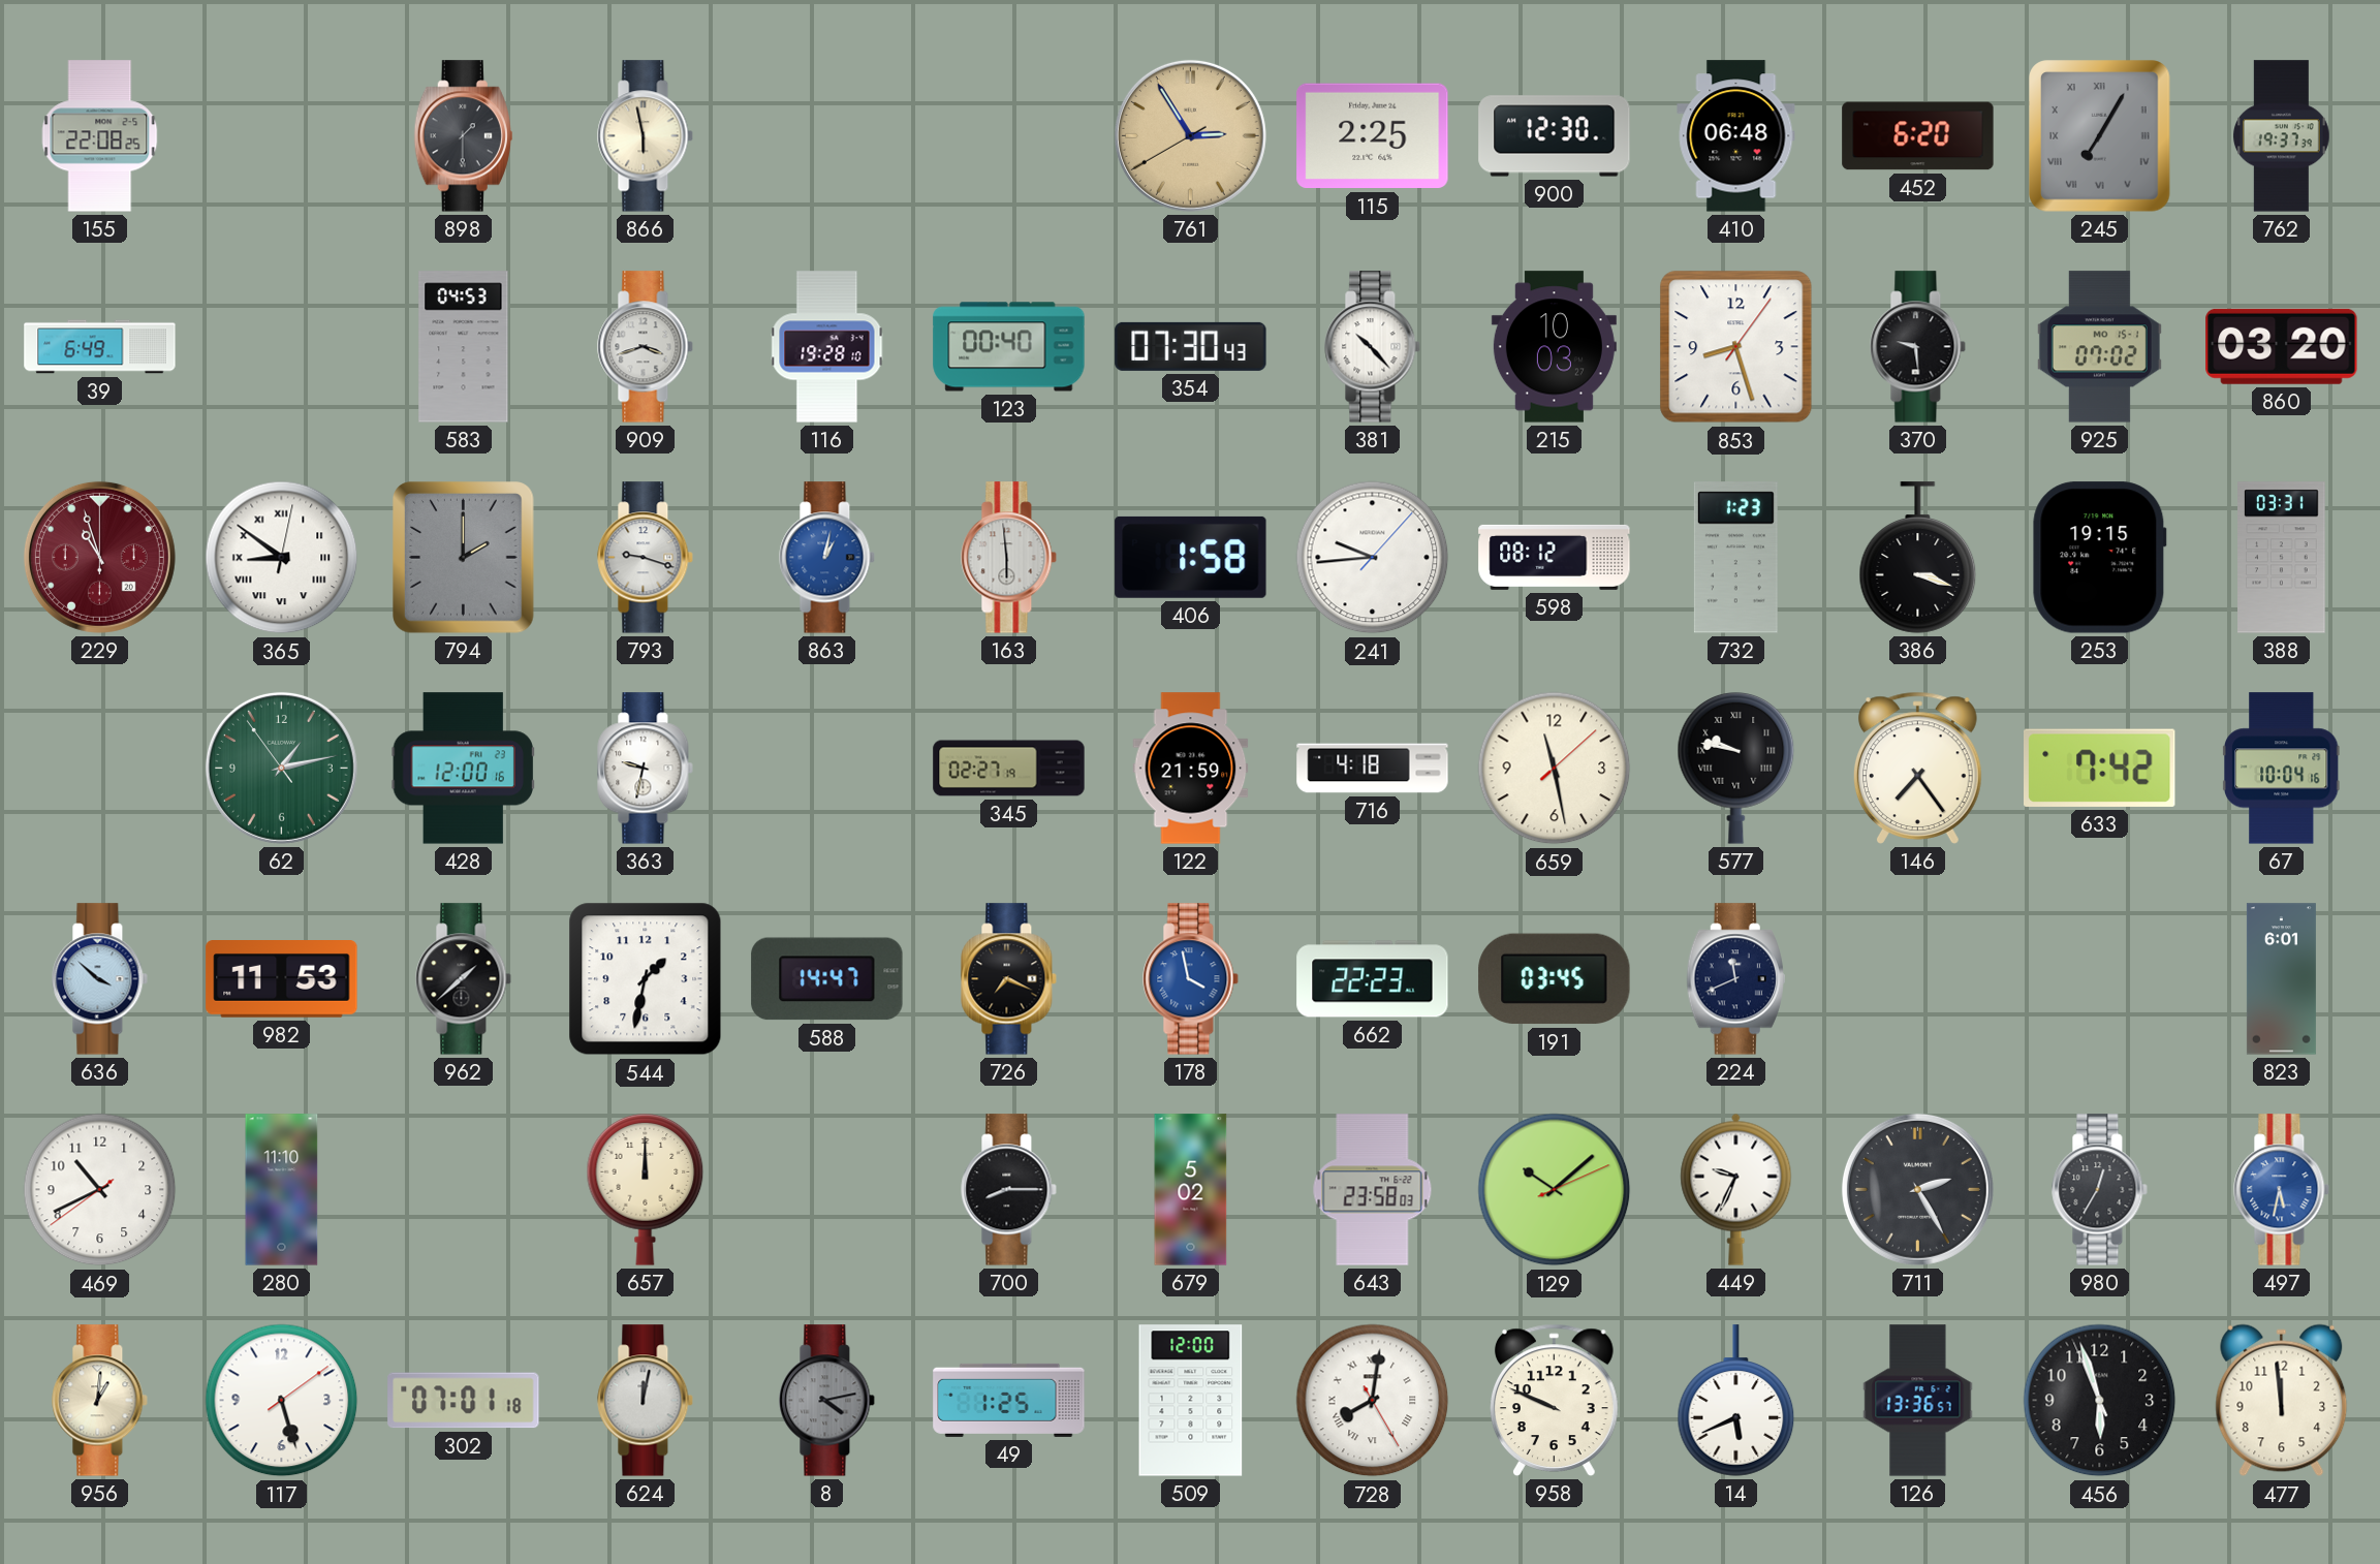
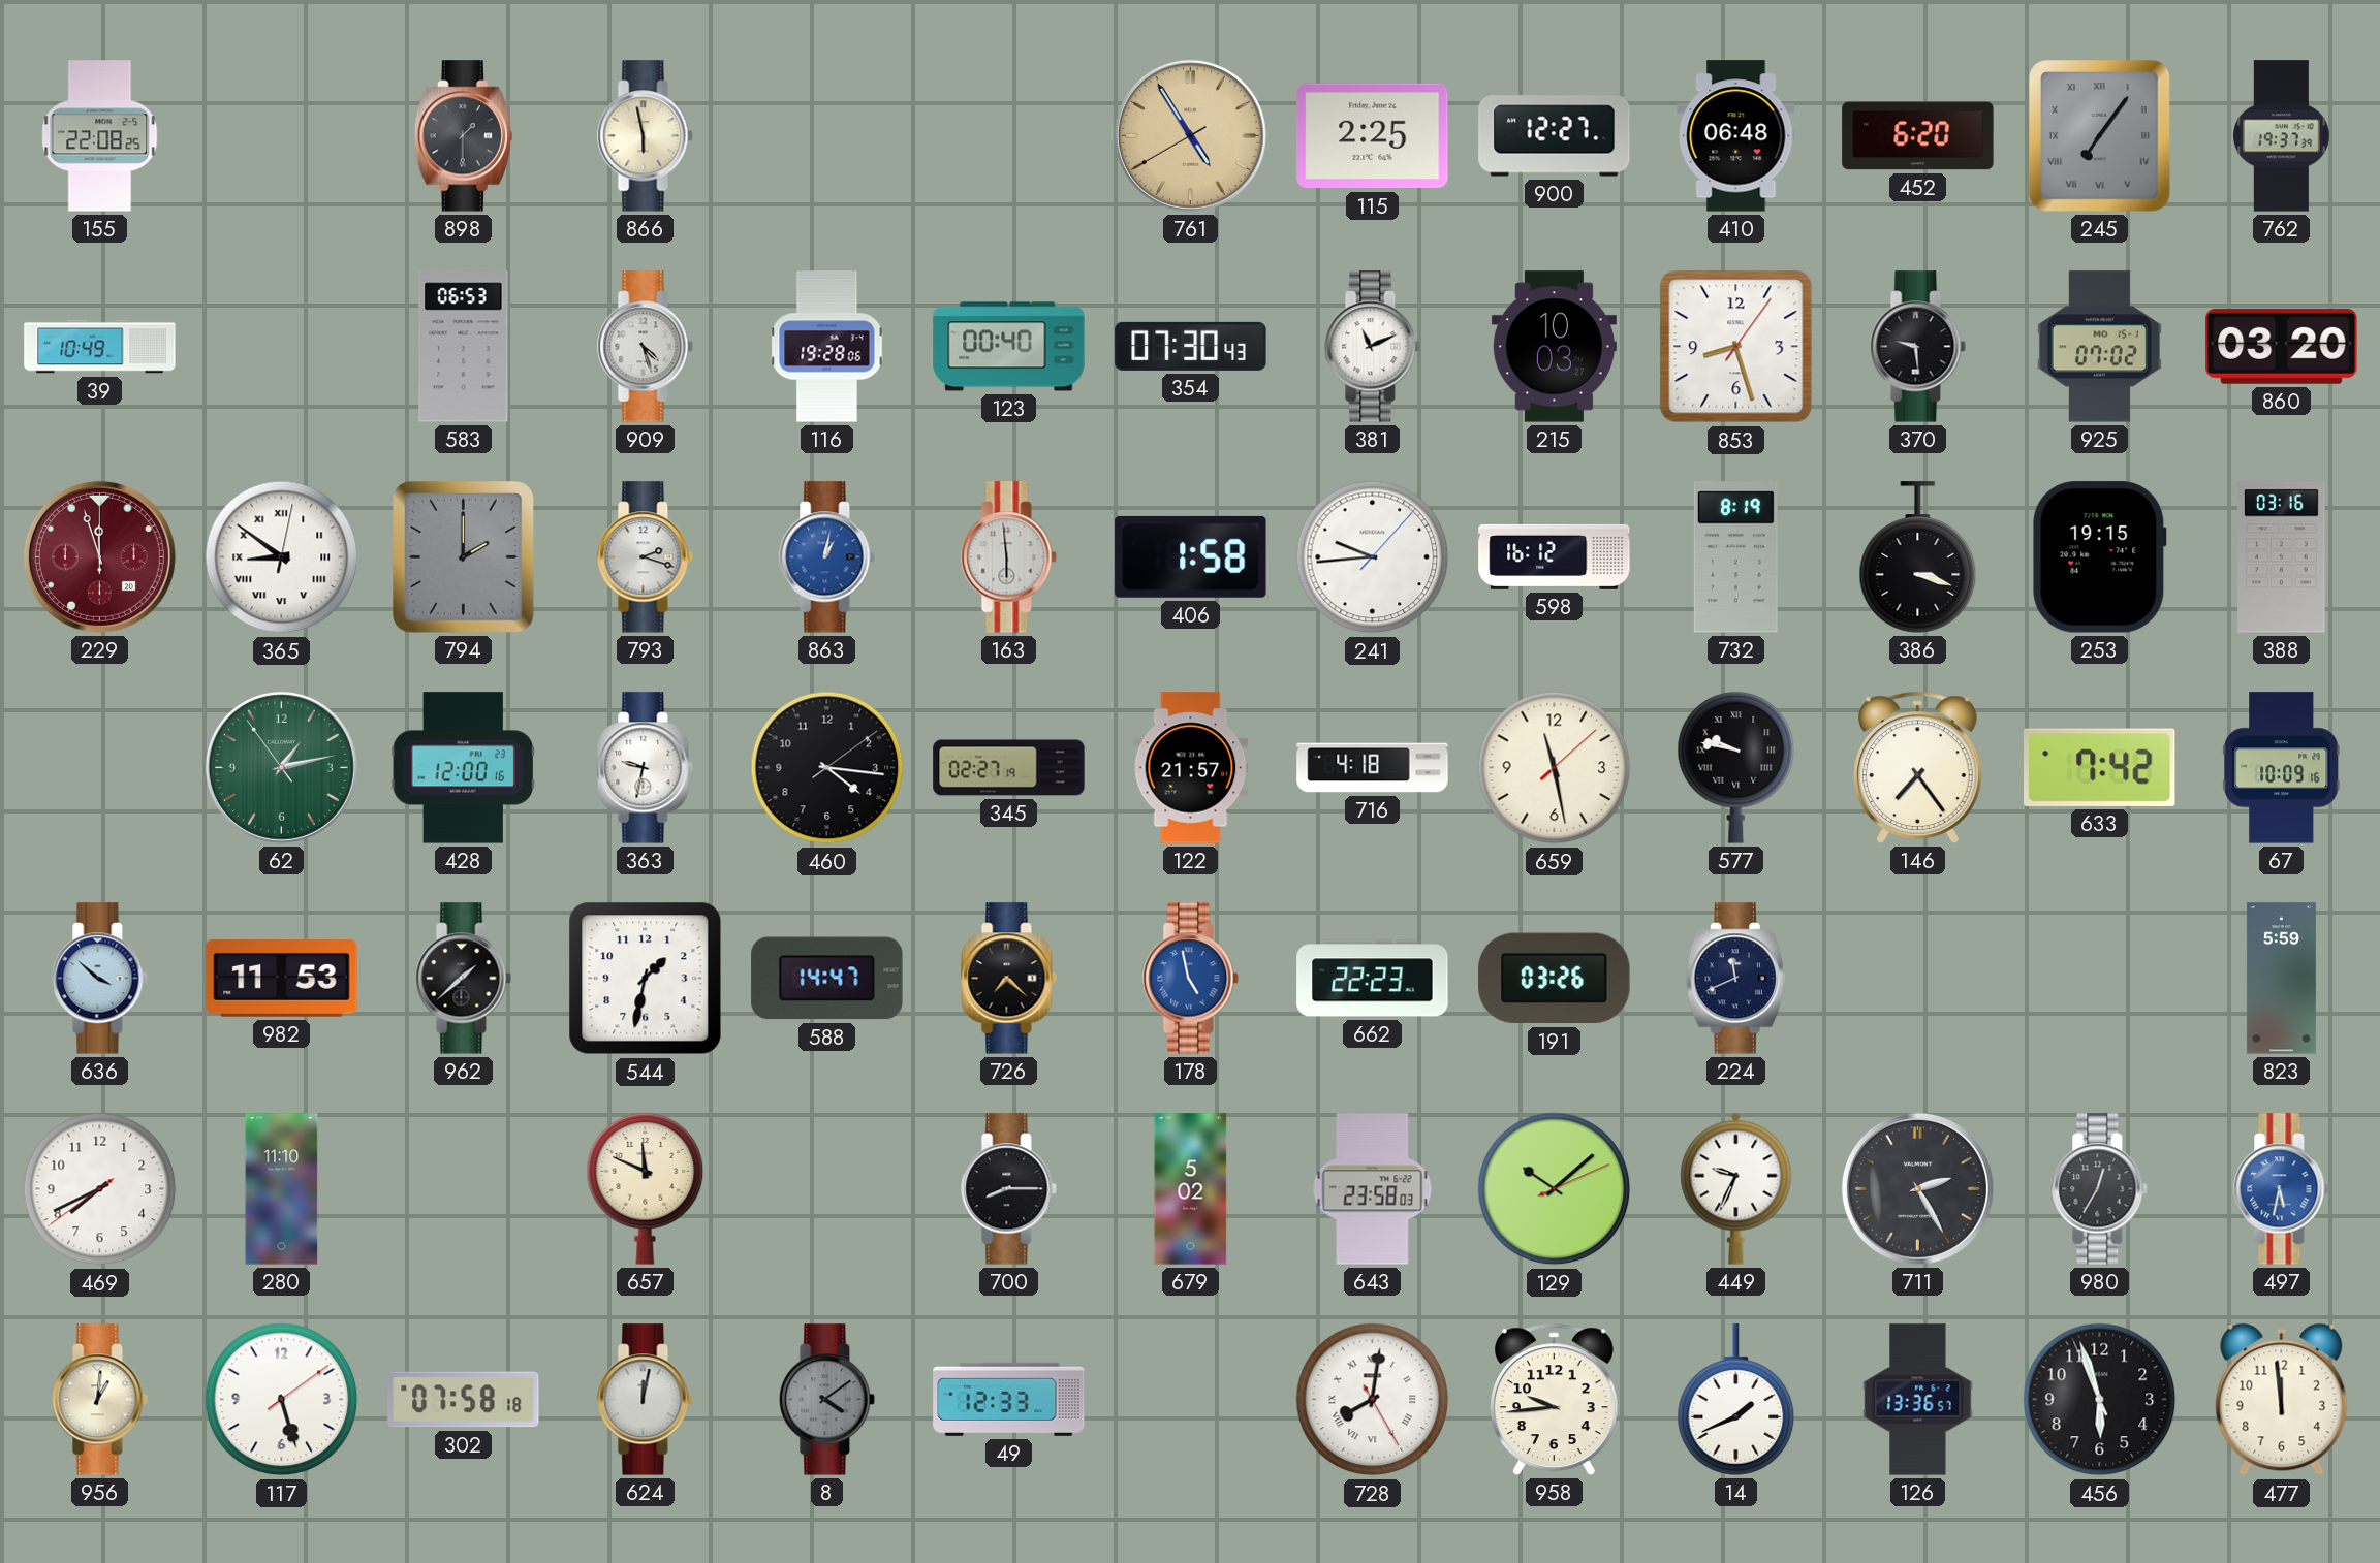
761: 2:54 -> 4:54 (1190, 135)
900: 12:30 -> 12:27 (1555, 136)
245: 7:05 -> 7:06 (2100, 136)
39: 6:49 -> 10:49 (100, 347)
583: 04:53 -> 06:53 (464, 347)
909: 3:42 -> 4:27 (646, 347)
116: 19:28:10 -> 19:28:06 (827, 347)
381: 10:23 -> 11:11 (1373, 347)
229: 10:57 -> 11:57 (99, 556)
793: 9:18 -> 2:18 (646, 557)
598: 08:12 -> 16:12 (1555, 556)
732: 1:23 -> 8:19 (1735, 557)
388: 03:31 -> 03:16 (2282, 557)
460: none -> 4:16 (827, 768)
122: 21:59 -> 21:57 (1191, 768)
67: 10:04 -> 10:09 (2282, 768)
726: 7:19 -> 7:22 (1009, 979)
178: 3:58 -> 4:58 (1191, 979)
191: 03:45 -> 03:26 (1555, 979)
823: 6:01 -> 5:59 (2281, 979)
469: 10:40 -> 7:40 (100, 1189)
657: 12:00 -> 11:49 (646, 1189)
302: 07:01 -> 07:58 (464, 1400)
8: 4:13 -> 4:09 (827, 1400)
49: 1:25 -> 12:33 (1009, 1399)
509: 12:00 -> none (1191, 1401)
958: 9:49 -> 9:44 (1555, 1399)
14: 5:41 -> 1:41 (1736, 1400)
